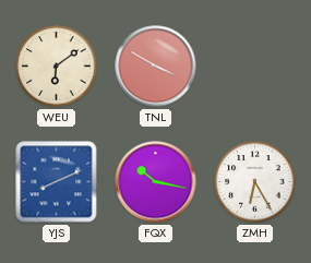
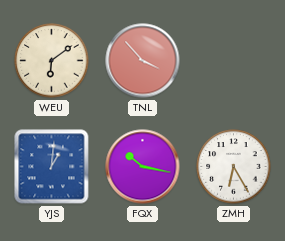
TNL: 3:50 -> 3:53 (143, 61)
YJS: 8:11 -> 1:01 (52, 167)
